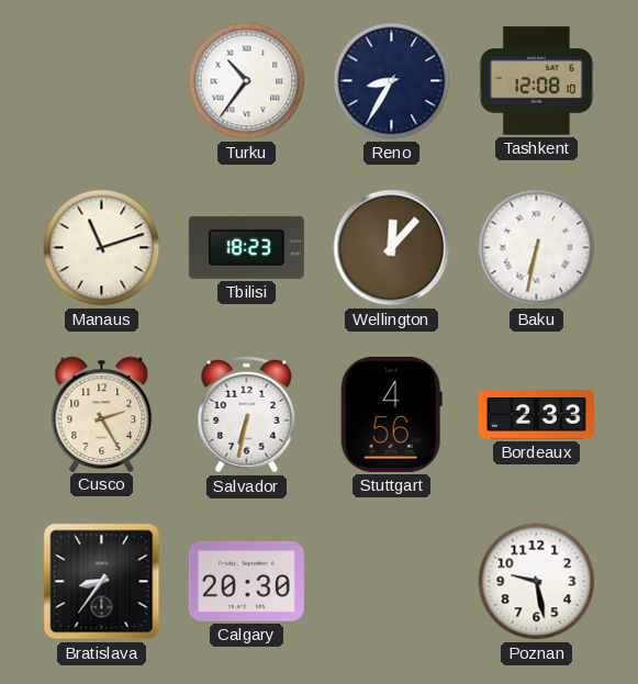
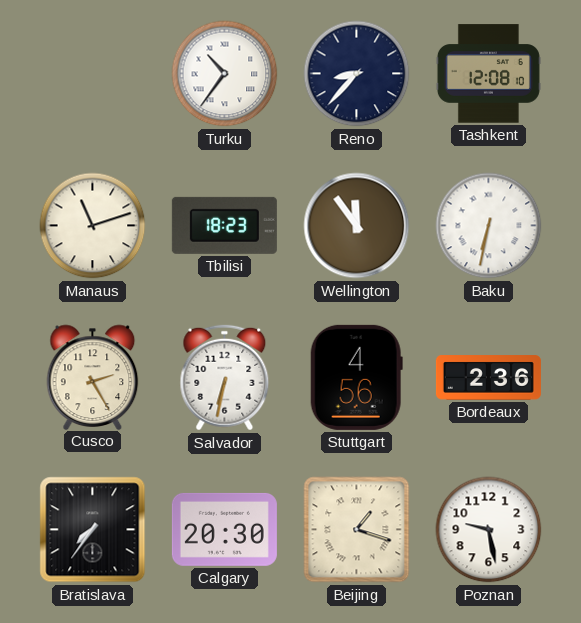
Reno: 8:35 -> 8:37 (357, 74)
Wellington: 12:07 -> 11:54 (357, 226)
Bordeaux: 2:33 -> 2:36 (488, 378)
Bratislava: 8:36 -> 7:36 (93, 530)
Beijing: none -> 1:18 (357, 530)
